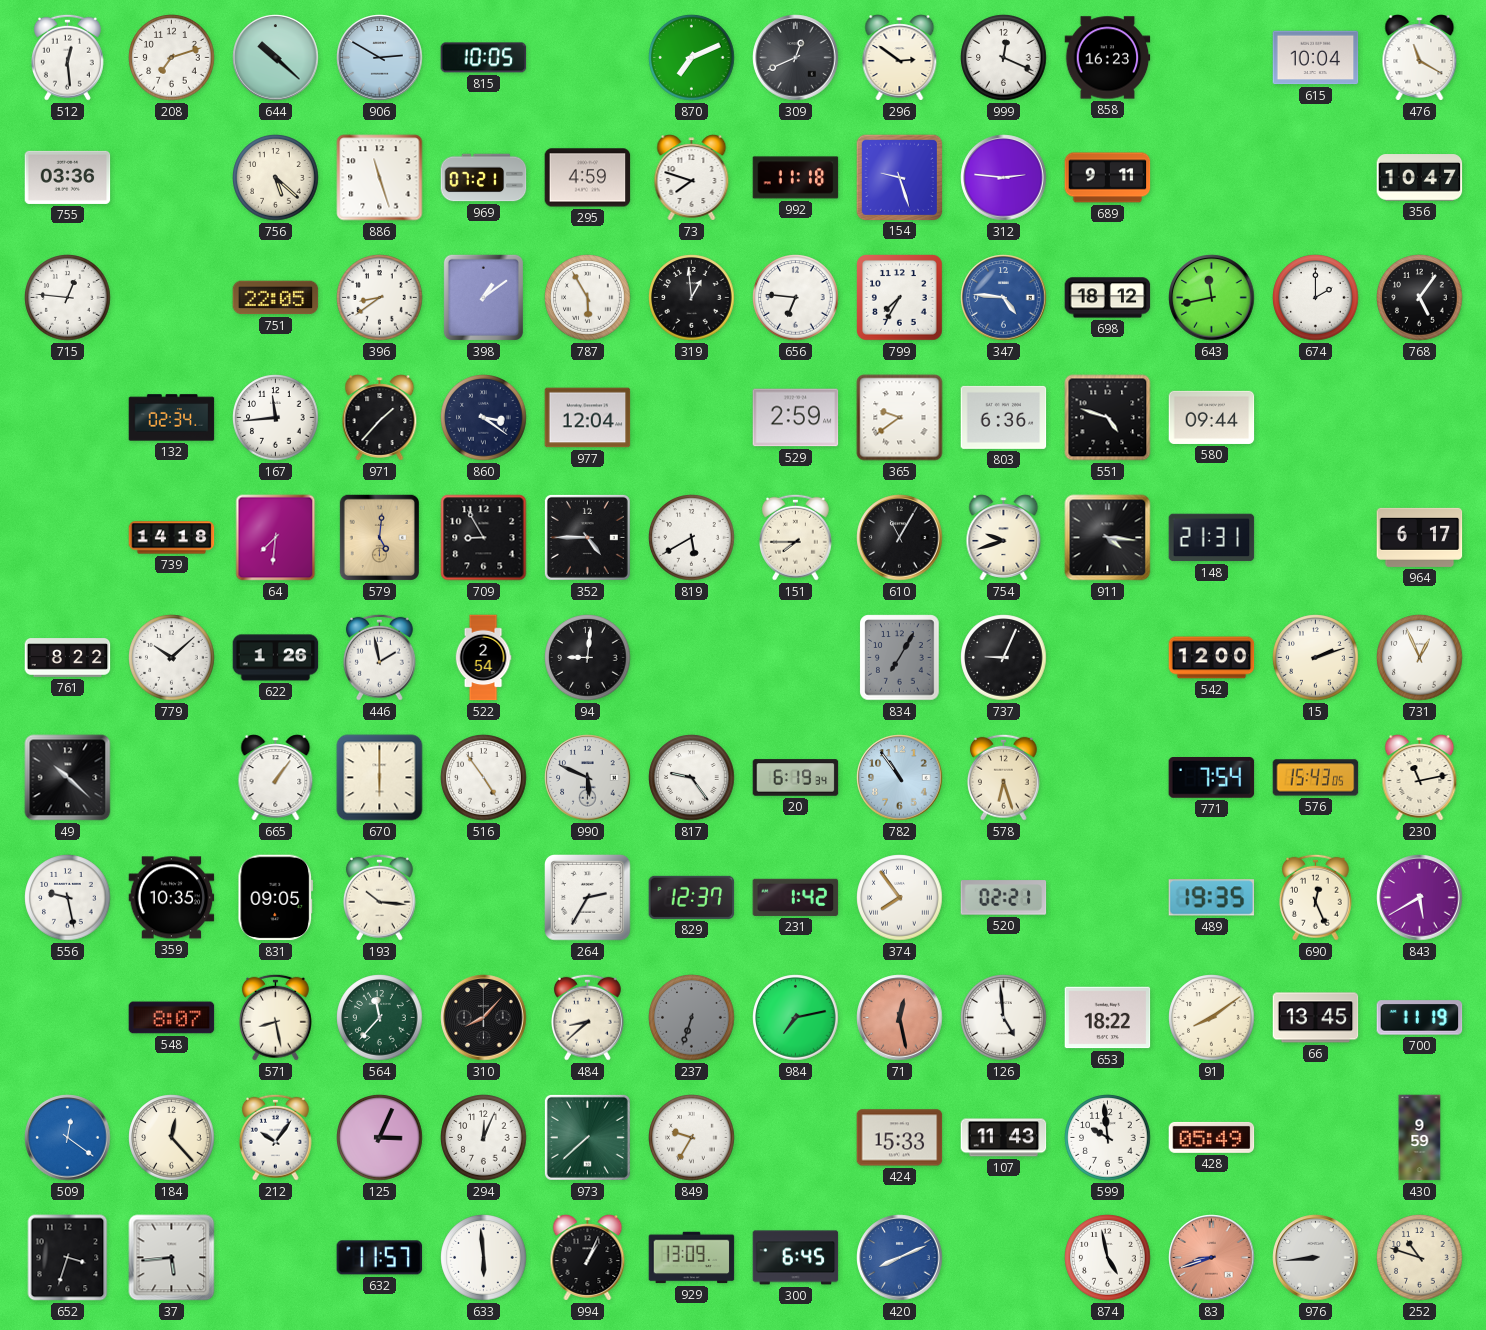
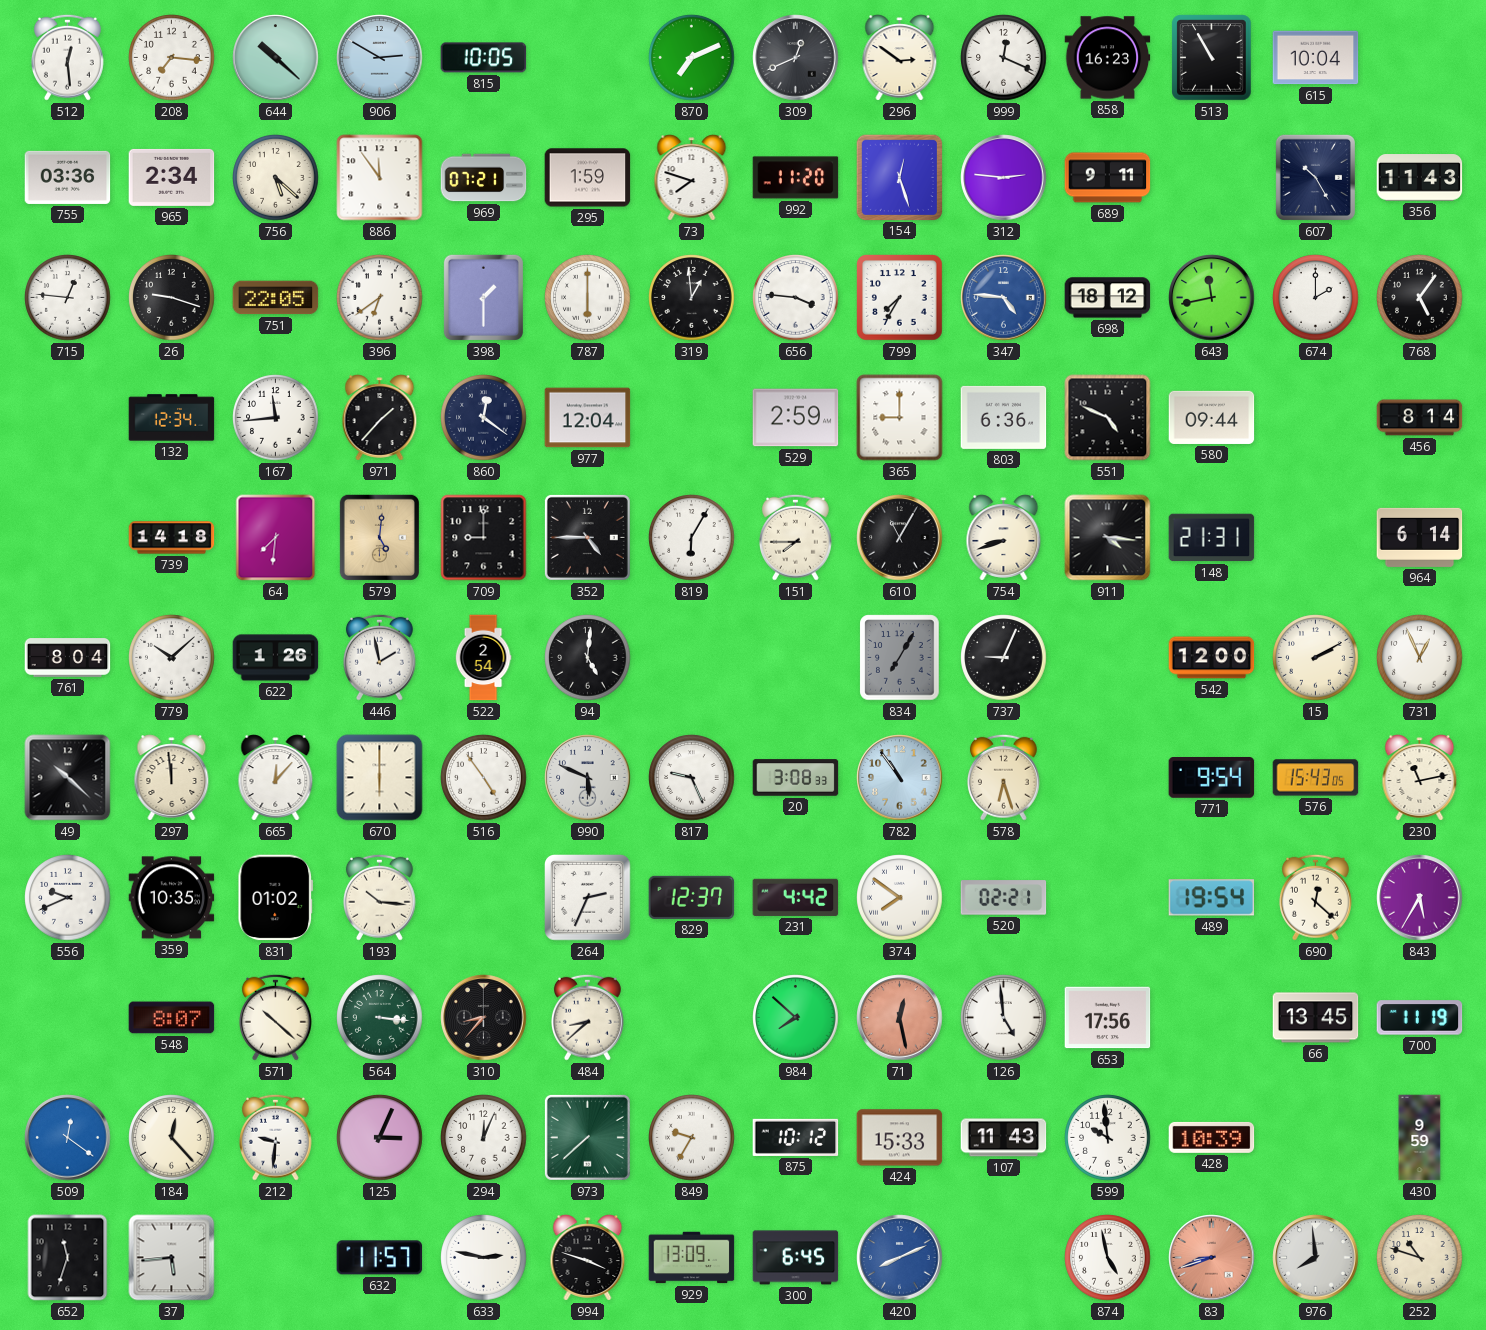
208: 7:12 -> 7:16 (172, 58)
513: none -> 10:55 (1212, 58)
476: 11:20 -> none (1420, 58)
965: none -> 2:34 (172, 177)
886: 11:27 -> 11:54 (380, 178)
295: 4:59 -> 1:59 (588, 178)
992: 11:18 -> 11:20 (796, 178)
154: 9:27 -> 12:27 (899, 177)
607: none -> 10:25 (1315, 177)
356: 10:47 -> 11:43 (1420, 178)
26: none -> 9:18 (172, 298)
396: 8:39 -> 6:39 (380, 298)
398: 1:09 -> 1:30 (483, 297)
787: 5:55 -> 6:00 (588, 298)
656: 6:46 -> 3:46 (796, 298)
132: 02:34 -> 12:34 (172, 418)
860: 3:21 -> 12:21 (484, 418)
365: 9:39 -> 9:00 (900, 418)
551: 4:48 -> 4:49 (1108, 418)
456: none -> 8:14 (1420, 418)
709: 8:55 -> 9:00 (484, 538)
819: 5:40 -> 6:05 (692, 538)
754: 9:42 -> 8:42 (1004, 538)
964: 6:17 -> 6:14 (1420, 537)
761: 8:22 -> 8:04 (68, 658)
94: 9:01 -> 5:01 (588, 658)
15: 2:12 -> 2:10 (1316, 658)
297: none -> 11:59 (172, 778)
665: 1:06 -> 12:07 (276, 778)
817: 9:24 -> 9:26 (692, 778)
20: 6:19 -> 3:08 (796, 778)
771: 7:54 -> 9:54 (1212, 778)
556: 9:28 -> 9:41 (68, 898)
831: 09:05 -> 01:02 (276, 898)
264: 2:35 -> 2:34 (588, 898)
231: 1:42 -> 4:42 (796, 897)
374: 7:54 -> 7:51 (900, 898)
489: 19:35 -> 19:54 (1212, 898)
690: 12:26 -> 12:22 (1315, 897)
843: 5:40 -> 5:35 (1420, 898)
571: 8:28 -> 10:22 (275, 1017)
564: 11:37 -> 3:16 (380, 1018)
310: 8:07 -> 8:37 (484, 1018)
237: 6:33 -> none (692, 1018)
984: 7:13 -> 7:52 (796, 1018)
653: 18:22 -> 17:56 (1108, 1018)
91: 8:09 -> none (1212, 1018)
212: 10:06 -> 9:31 (275, 1137)
875: none -> 10:12 (796, 1137)
428: 05:49 -> 10:39 (1212, 1137)
652: 3:33 -> 11:33 (68, 1258)
633: 5:59 -> 2:47 (484, 1258)
994: 1:04 -> 3:48 (588, 1258)
976: 8:44 -> 7:59 (1316, 1258)
